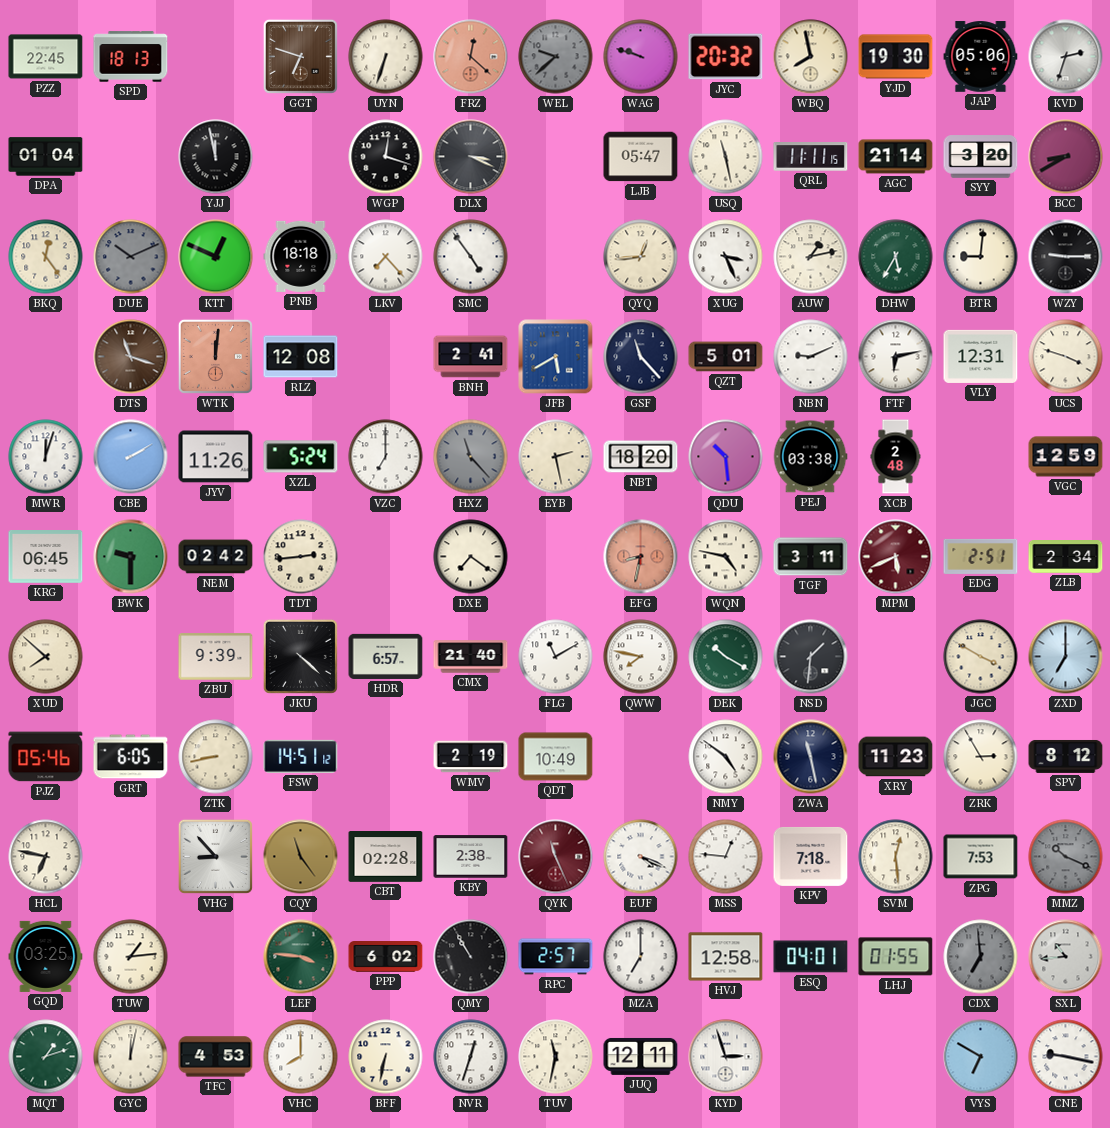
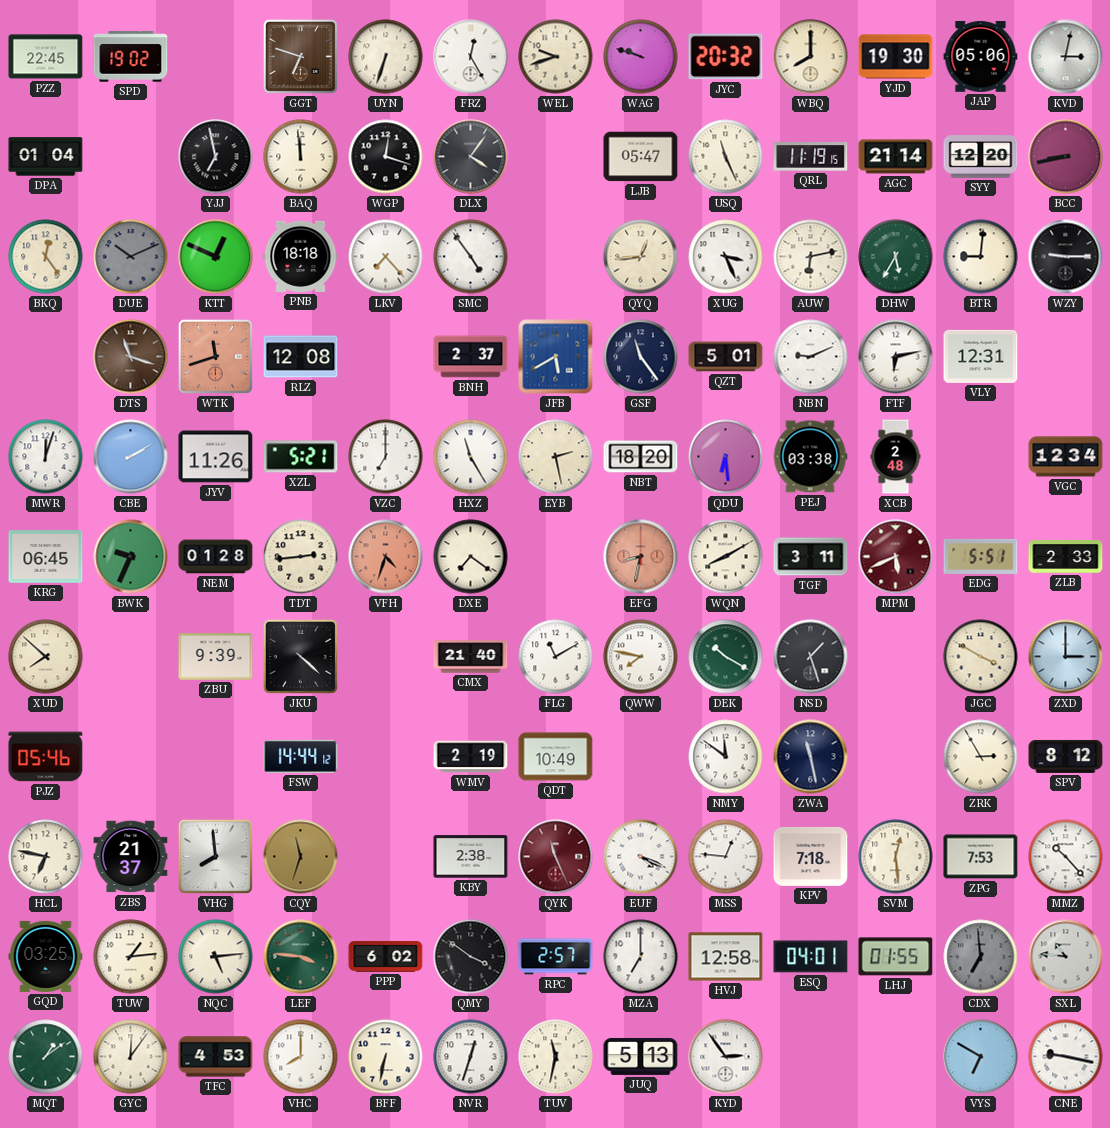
SPD: 18:13 -> 19:02 (131, 57)
FRZ: 12:22 -> 12:25 (471, 57)
FRZ dial: salmon -> white (471, 57)
WEL: 9:38 -> 9:42 (556, 57)
WEL dial: grey -> cream (556, 57)
WBQ: 7:58 -> 8:00 (811, 57)
KVD: 2:33 -> 3:02 (1066, 57)
YJJ: 11:58 -> 6:58 (216, 157)
BAQ: none -> 11:59 (301, 157)
DLX: 3:19 -> 4:06 (471, 157)
USQ: 11:28 -> 11:26 (726, 157)
QRL: 11:11 -> 11:19 (811, 157)
SYY: 3:20 -> 12:20 (981, 157)
BCC: 8:40 -> 8:43 (1066, 157)
AUW: 1:13 -> 6:13 (811, 257)
WTK: 12:01 -> 11:42 (215, 356)
BNH: 2:41 -> 2:37 (471, 357)
GSF: 11:23 -> 11:24 (641, 357)
UCS: 3:48 -> none (1066, 357)
XZL: 5:24 -> 5:21 (301, 457)
HXZ: 11:23 -> 11:25 (471, 457)
HXZ dial: grey -> white (471, 457)
QDU: 10:29 -> 6:29 (726, 457)
VGC: 12:59 -> 12:34 (1066, 457)
BWK: 9:30 -> 9:34 (131, 557)
NEM: 02:42 -> 01:28 (216, 557)
VFH: none -> 4:33 (386, 557)
WQN: 4:47 -> 8:10 (726, 557)
EDG: 2:51 -> 5:51 (981, 556)
ZLB: 2:34 -> 2:33 (1066, 557)
HDR: 6:57 -> none (386, 656)
NSD: 1:31 -> 1:27 (811, 657)
ZXD: 7:00 -> 3:00 (1066, 657)
GRT: 6:05 -> none (131, 757)
ZTK: 8:43 -> none (216, 757)
FSW: 14:51 -> 14:44 (301, 756)
NMY: 4:51 -> 11:51 (726, 757)
XRY: 11:23 -> none (896, 757)
ZBS: none -> 21:37 (131, 857)
VHG: 8:53 -> 7:59 (215, 856)
CQY: 11:24 -> 11:33 (301, 857)
CBT: 02:28 -> none (386, 857)
MMZ: 10:19 -> 10:23 (1066, 857)
MMZ dial: grey -> white (1066, 857)
NQC: none -> 5:14 (216, 957)
QMY: 10:55 -> 3:51 (471, 957)
SXL: 10:44 -> 10:46 (1066, 957)
MQT: 1:12 -> 1:09 (46, 1057)
GYC: 12:02 -> 12:06 (131, 1057)
JUQ: 12:11 -> 5:13 (641, 1056)
KYD: 2:57 -> 2:54 (726, 1057)
